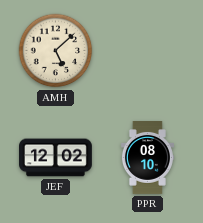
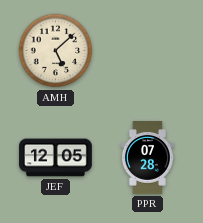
JEF: 12:02 -> 12:05 (56, 158)
PPR: 08:10 -> 07:28 (147, 158)
